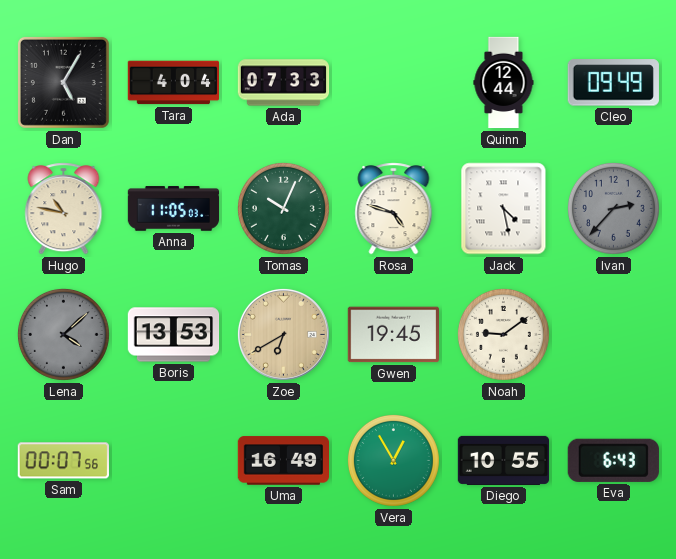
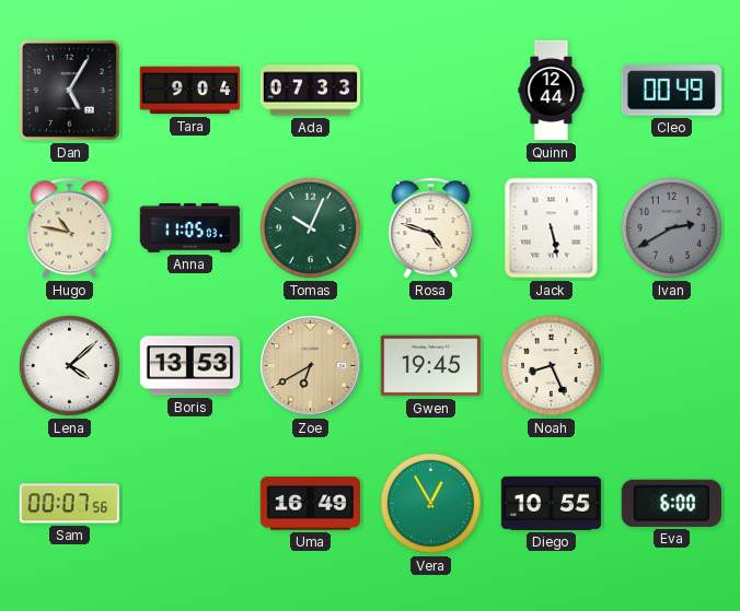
Tara: 4:04 -> 9:04 (189, 91)
Cleo: 09:49 -> 00:49 (671, 91)
Jack: 4:28 -> 5:28 (552, 228)
Ivan: 2:37 -> 2:40 (671, 227)
Lena dial: grey -> white (69, 365)
Noah: 9:09 -> 8:26 (551, 365)
Eva: 6:43 -> 6:00 (671, 503)
